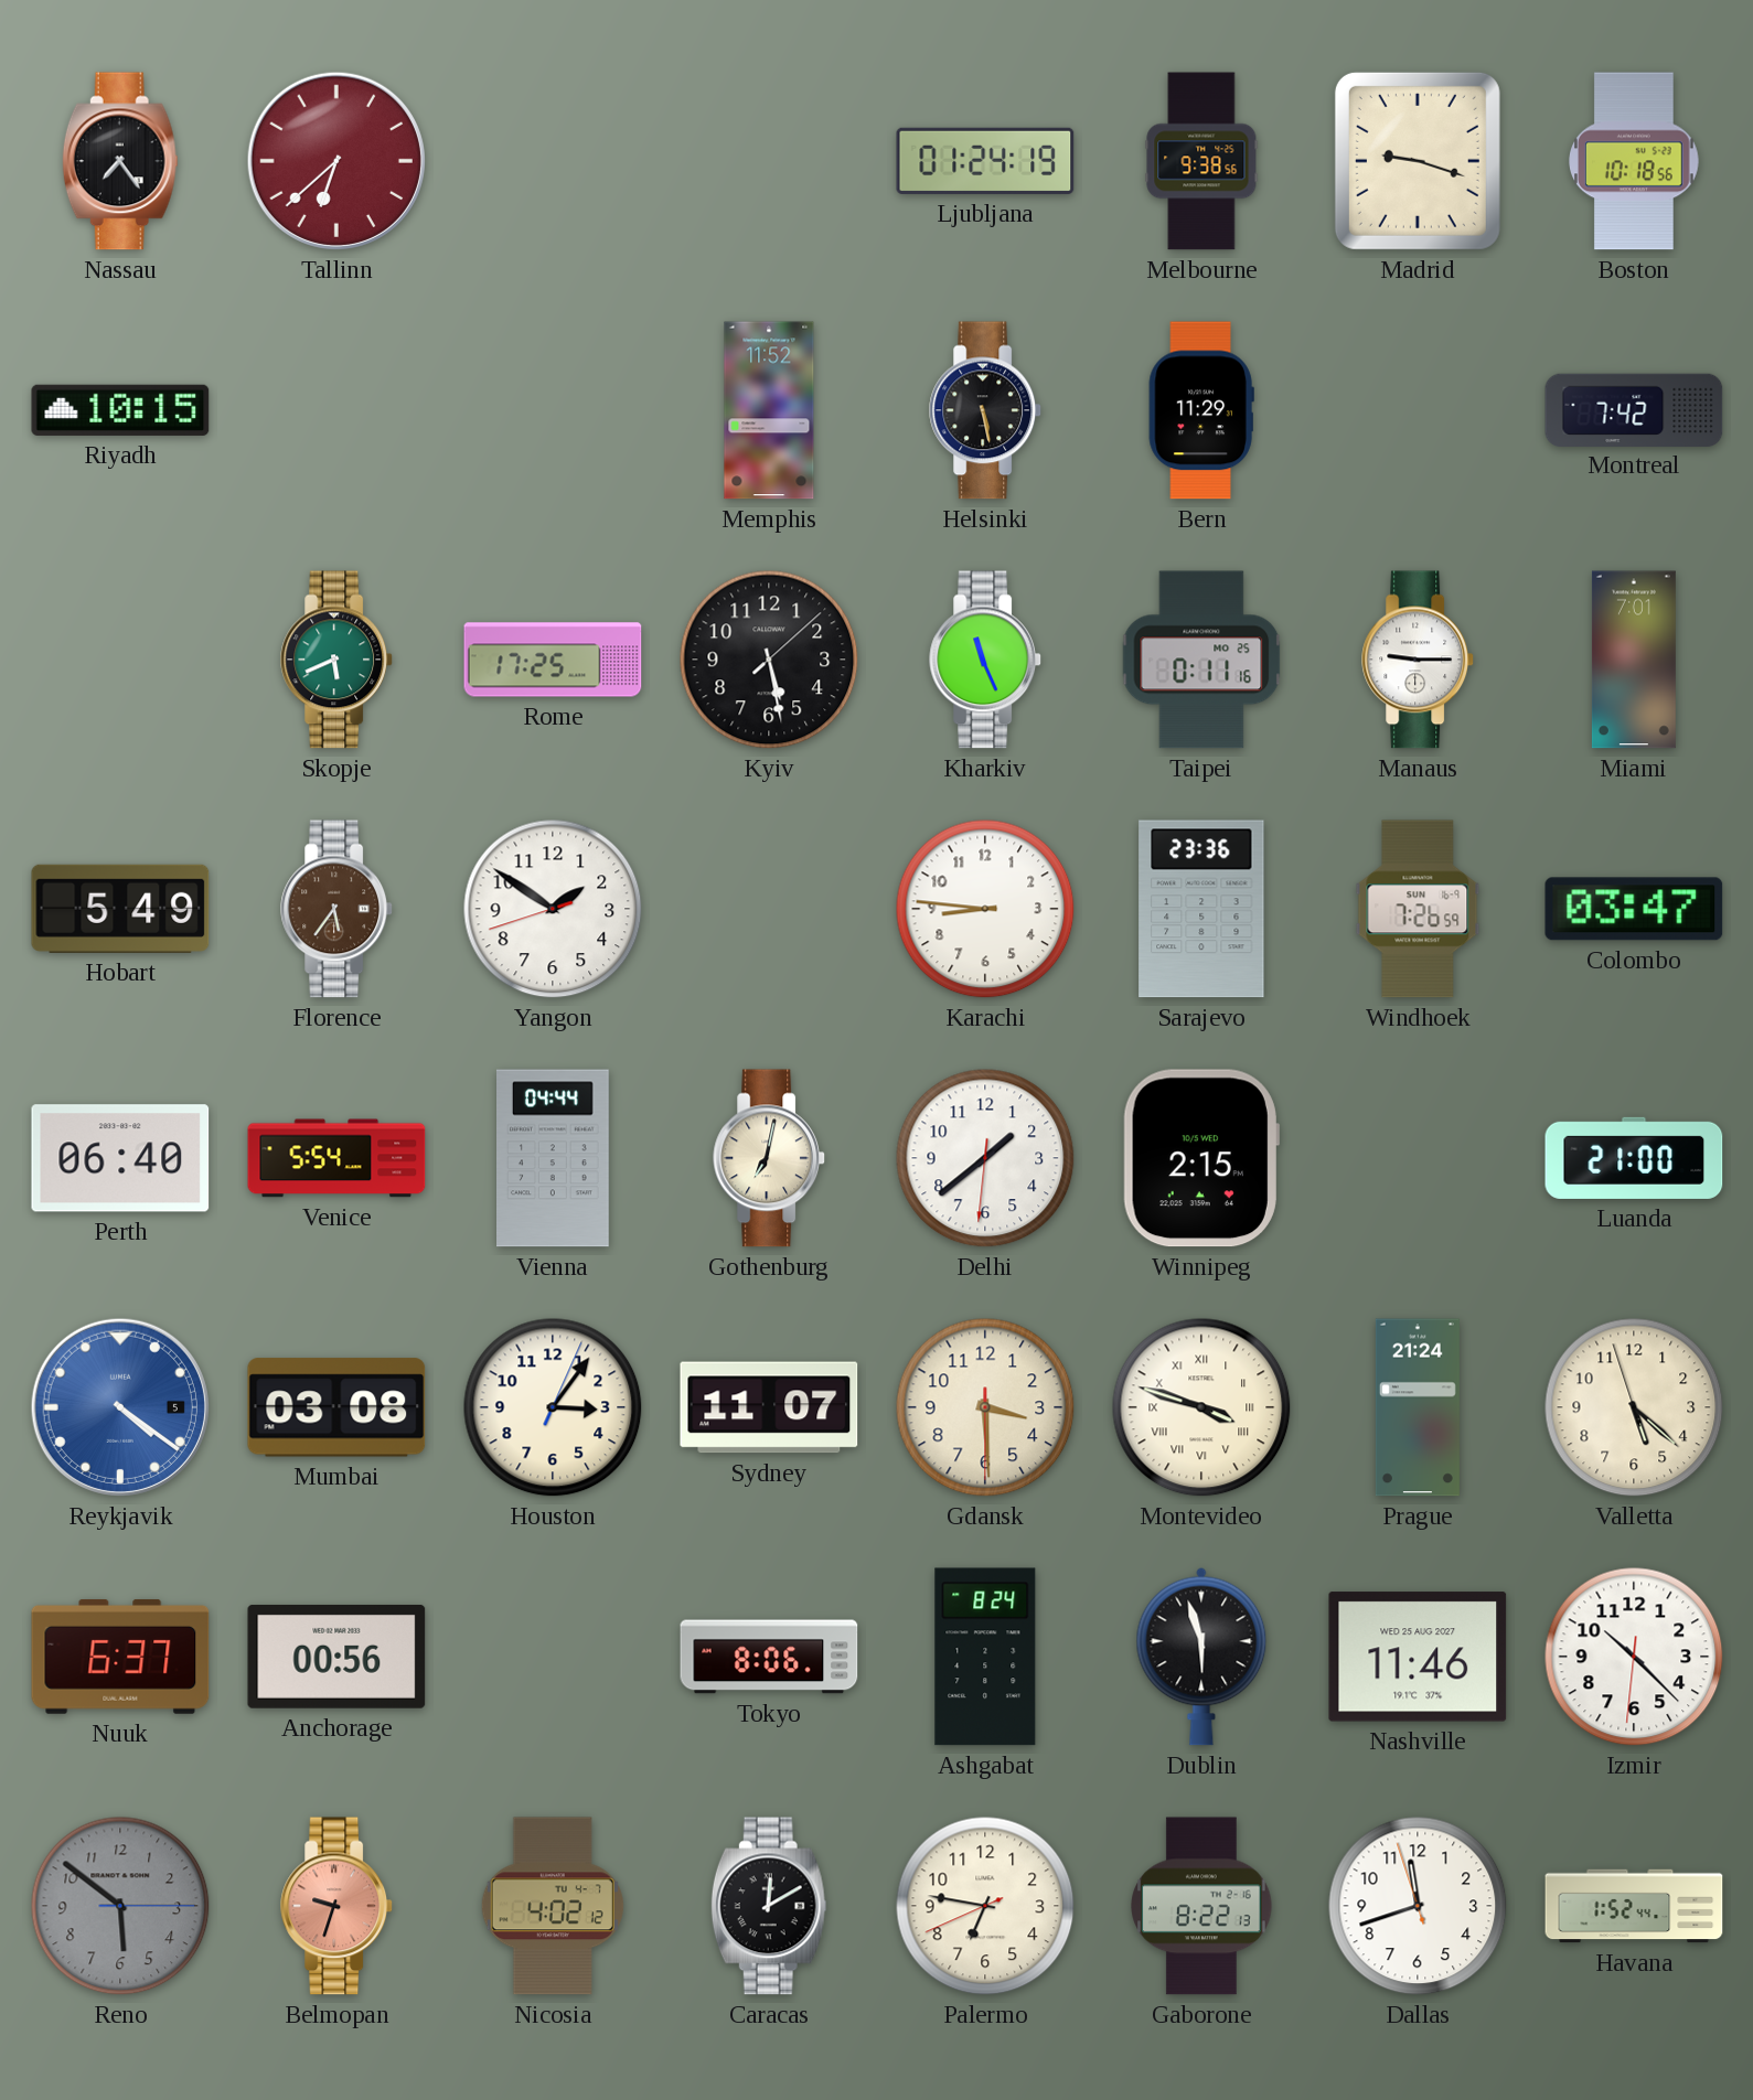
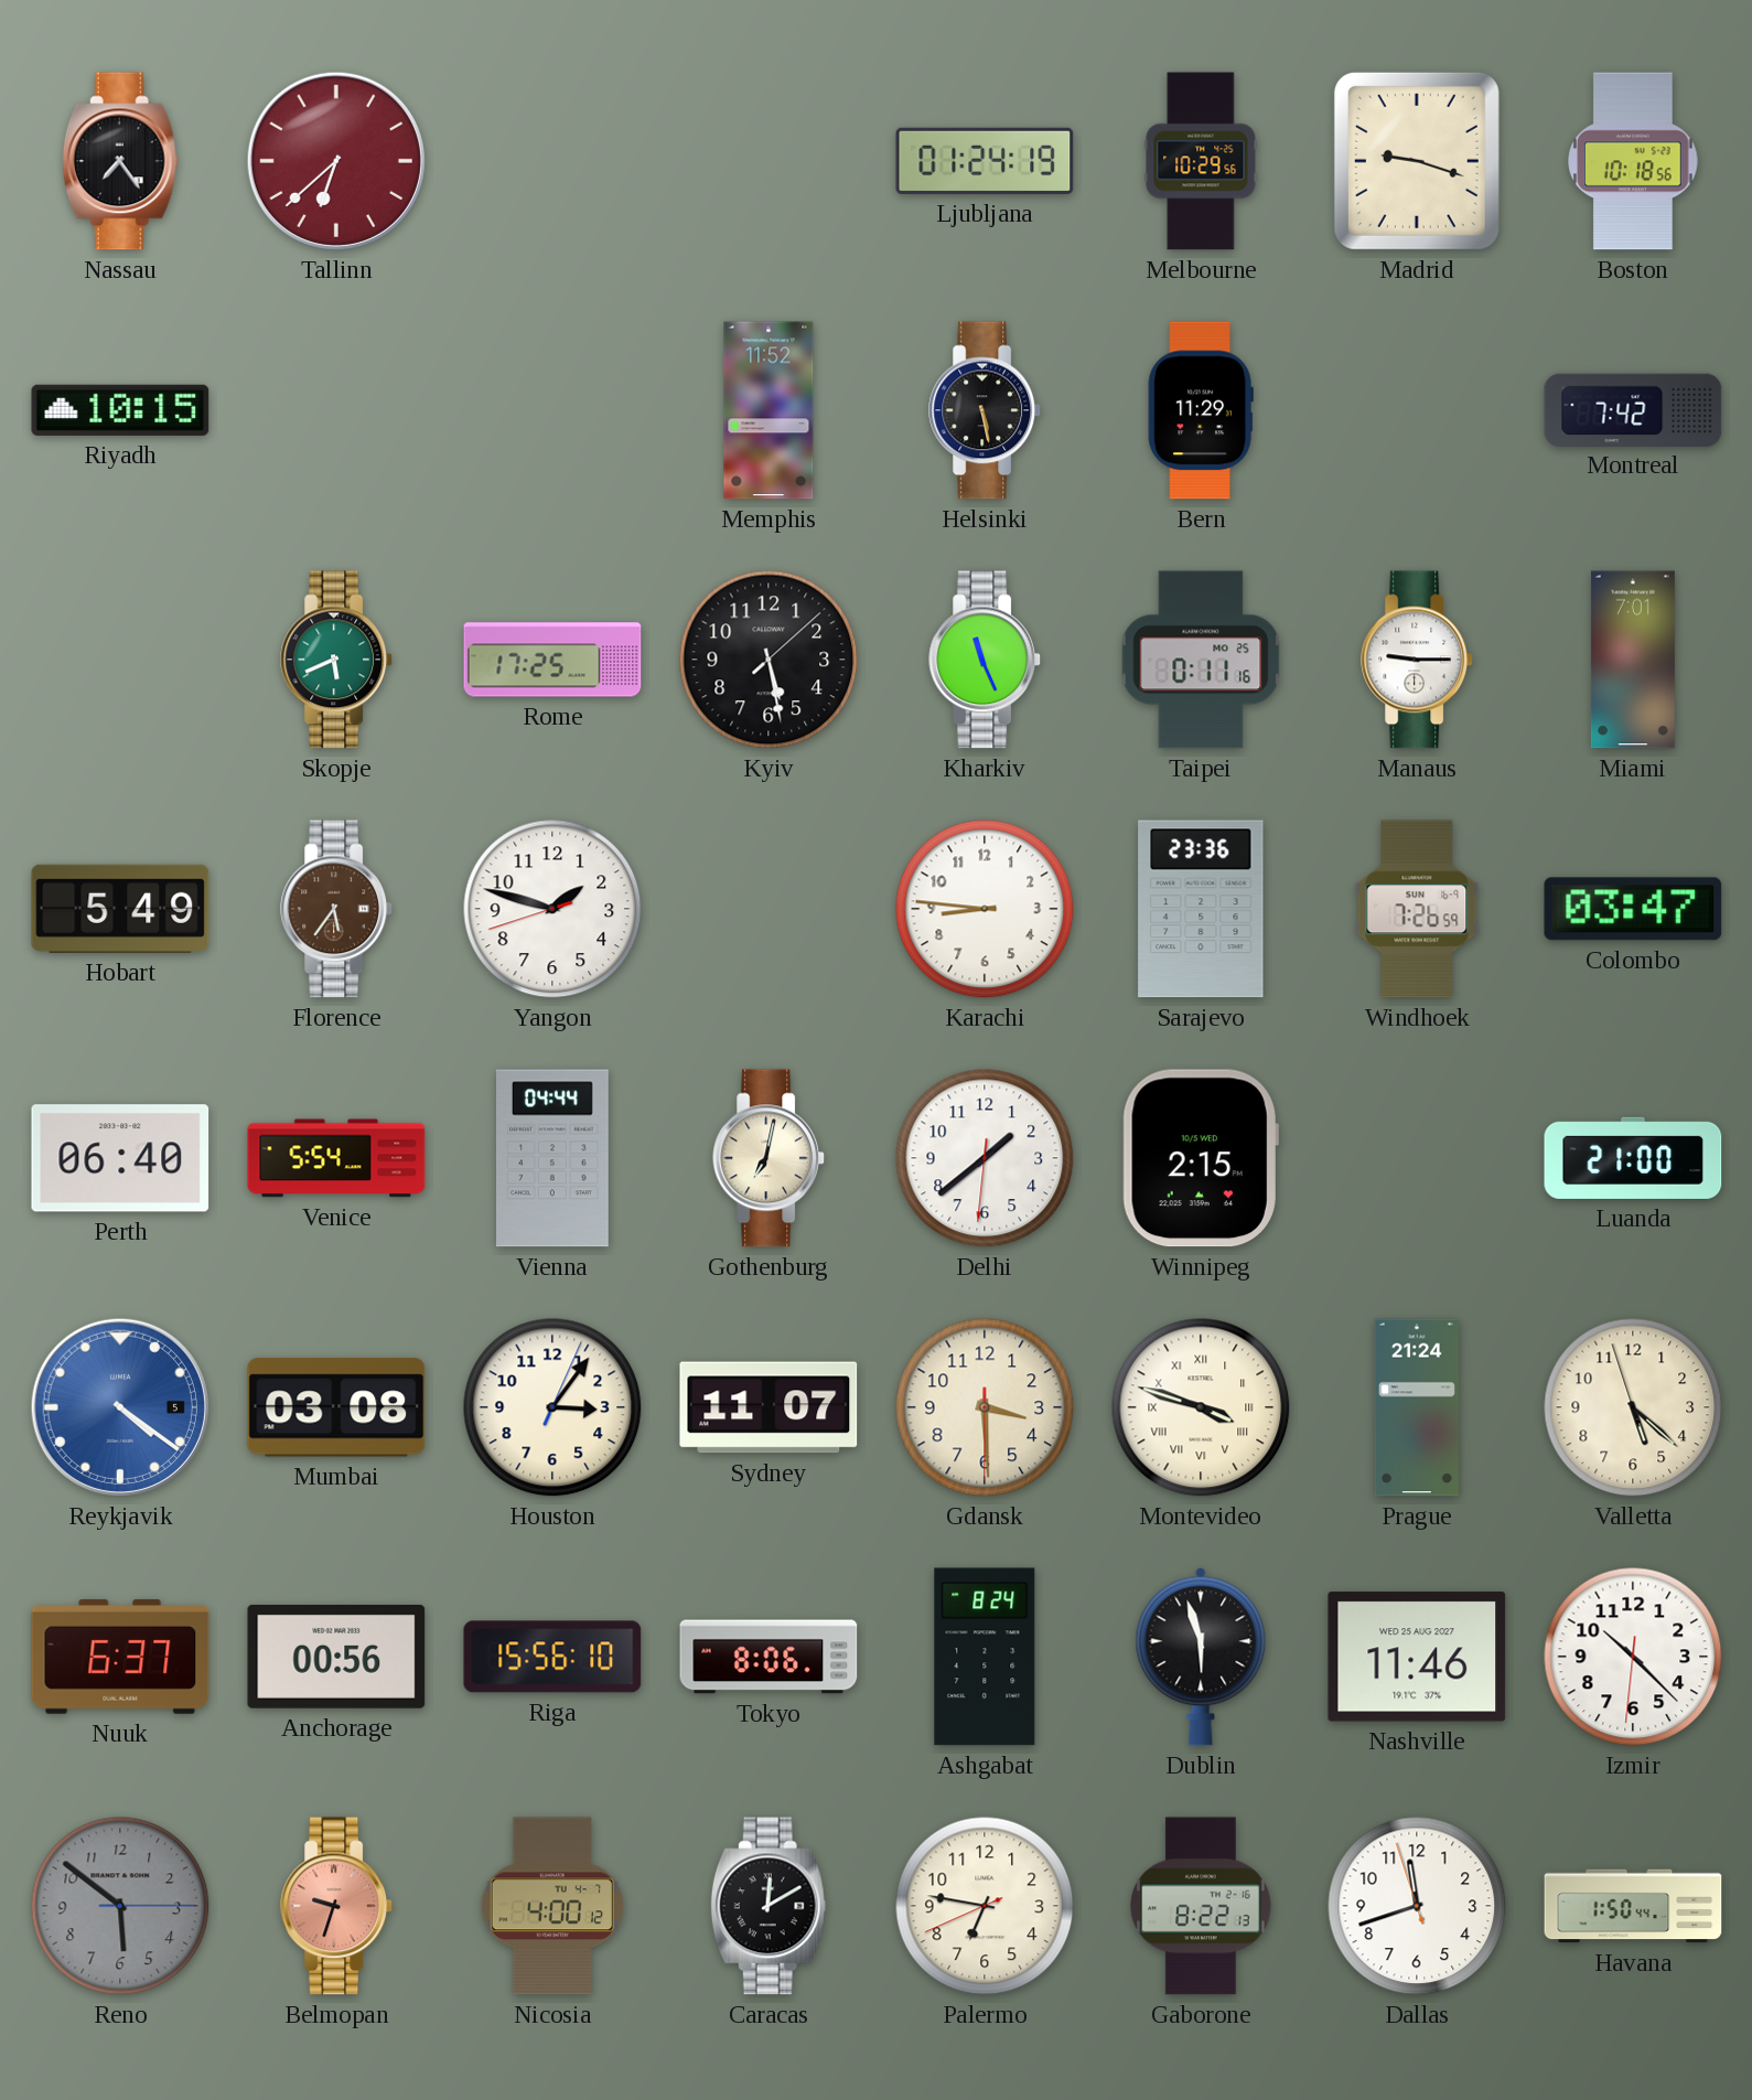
Melbourne: 9:38 -> 10:29 (1201, 161)
Yangon: 1:50 -> 1:47 (552, 909)
Riga: none -> 15:56 (552, 1657)
Nicosia: 4:02 -> 4:00 (552, 1906)
Havana: 1:52 -> 1:50 (1633, 1906)
